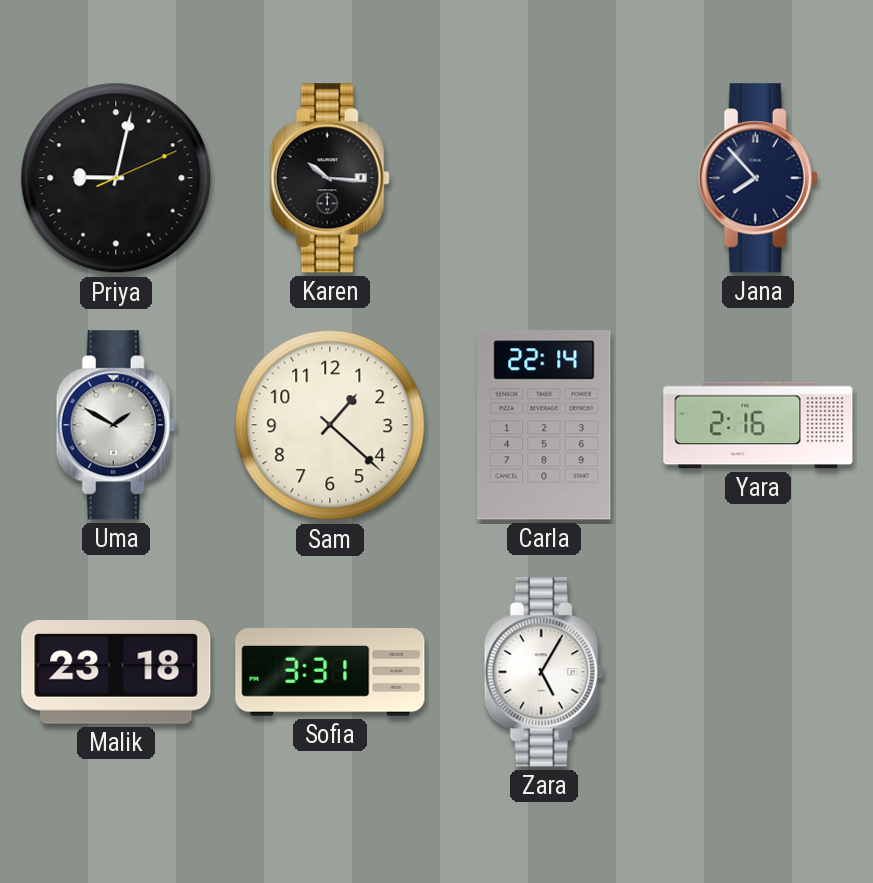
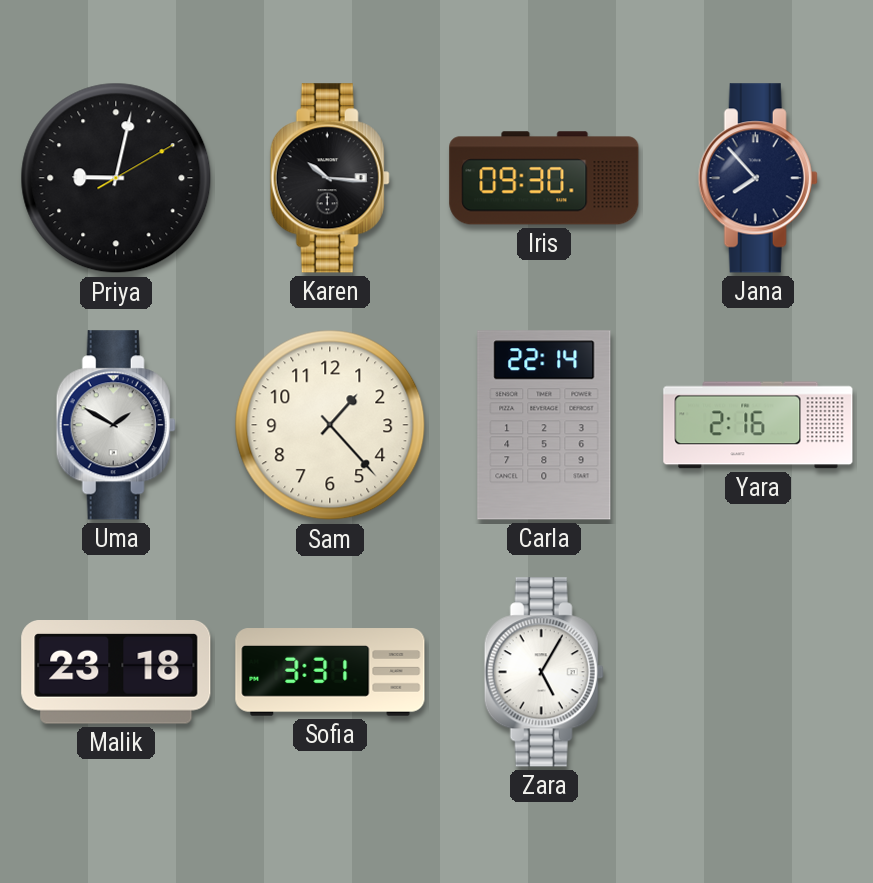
Priya: 9:02:11 -> 9:02:10 (116, 178)
Iris: none -> 09:30 (544, 178)
Sam: 1:22 -> 1:23 (330, 425)
